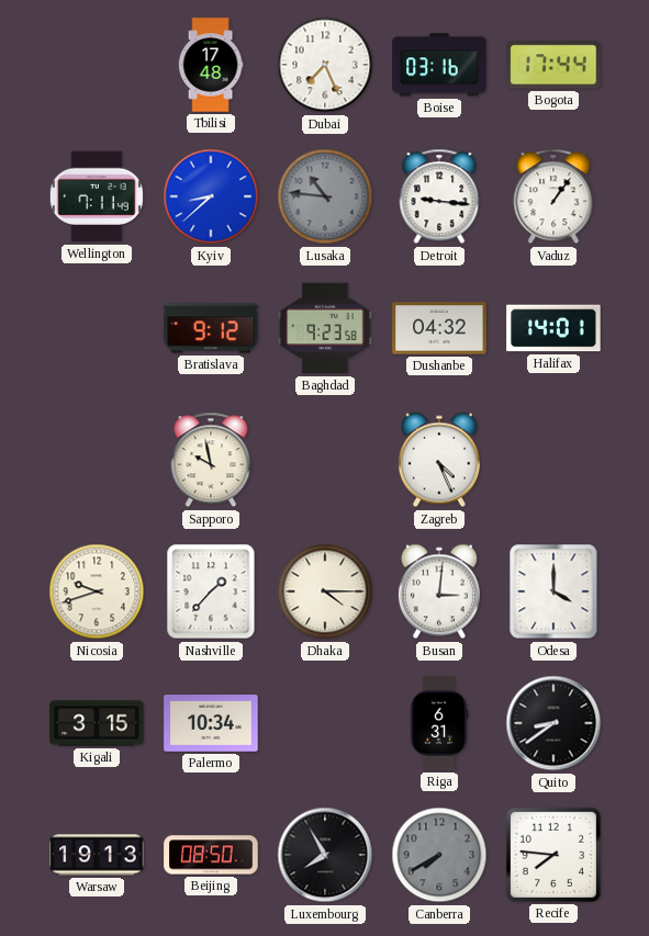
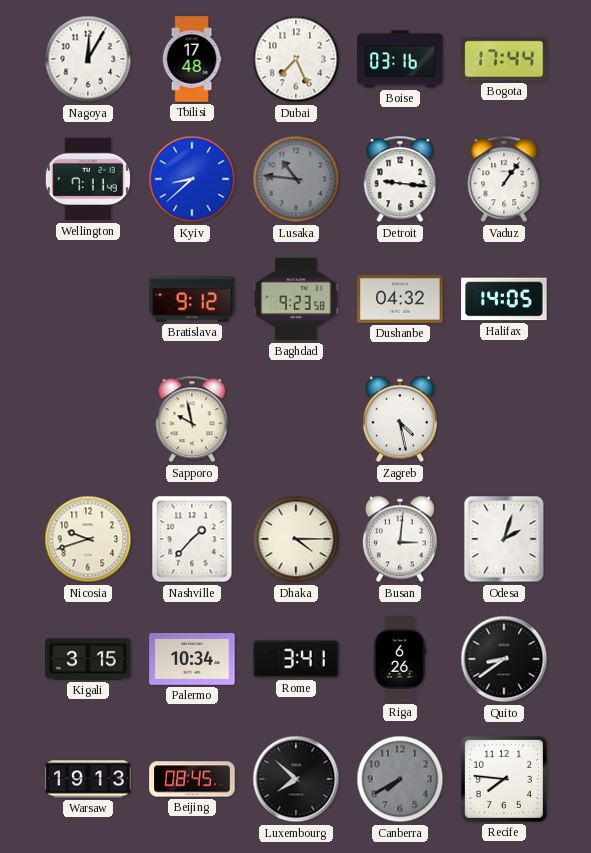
Nagoya: none -> 12:05 (88, 59)
Halifax: 14:01 -> 14:05 (504, 299)
Zagreb: 4:26 -> 4:28 (400, 419)
Odesa: 4:00 -> 2:03 (504, 539)
Rome: none -> 3:41 (296, 659)
Riga: 6:31 -> 6:26 (400, 659)
Beijing: 08:50 -> 08:45 (192, 779)
Luxembourg: 7:55 -> 7:52 (296, 779)
